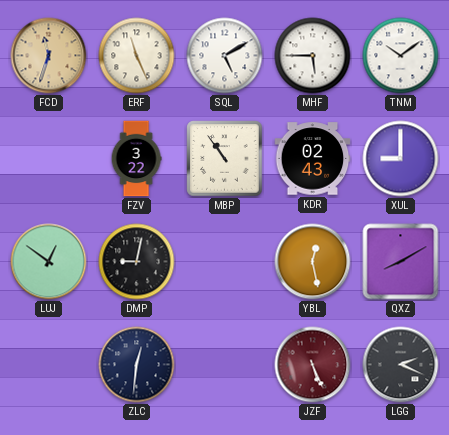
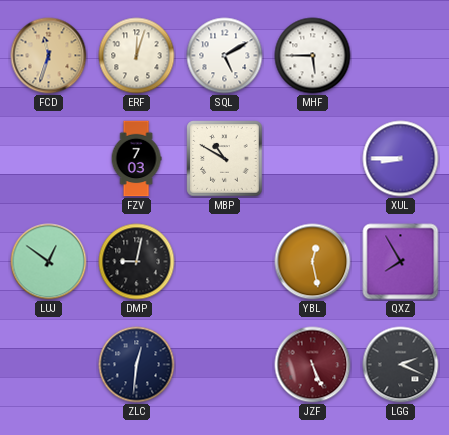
ERF: 11:26 -> 12:03 (137, 56)
TNM: 10:09 -> none (401, 56)
FZV: 3:22 -> 7:03 (136, 159)
MBP: 10:54 -> 10:50 (225, 159)
KDR: 02:43 -> none (313, 159)
XUL: 9:00 -> 8:45 (401, 159)
QXZ: 8:10 -> 7:55 (401, 262)
